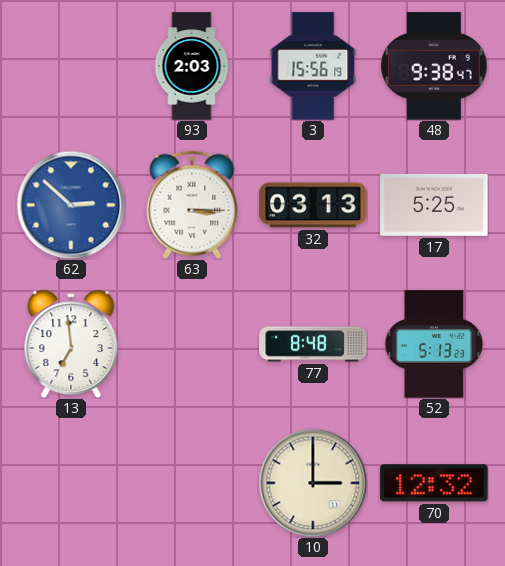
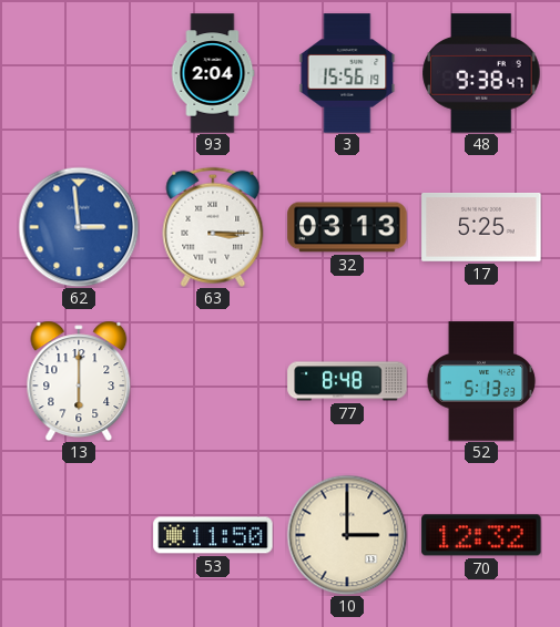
93: 2:03 -> 2:04 (213, 73)
62: 2:52 -> 2:59 (79, 227)
13: 6:59 -> 6:00 (79, 381)
53: none -> 11:50 (213, 535)
